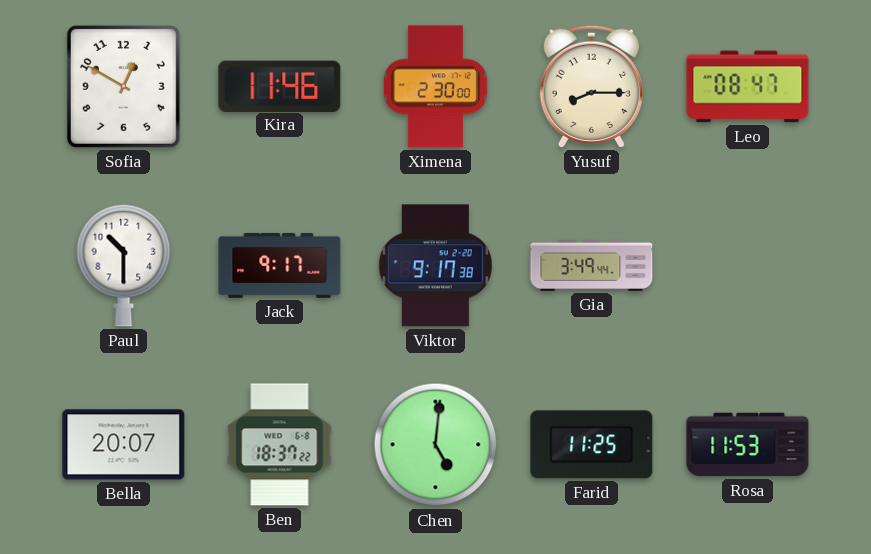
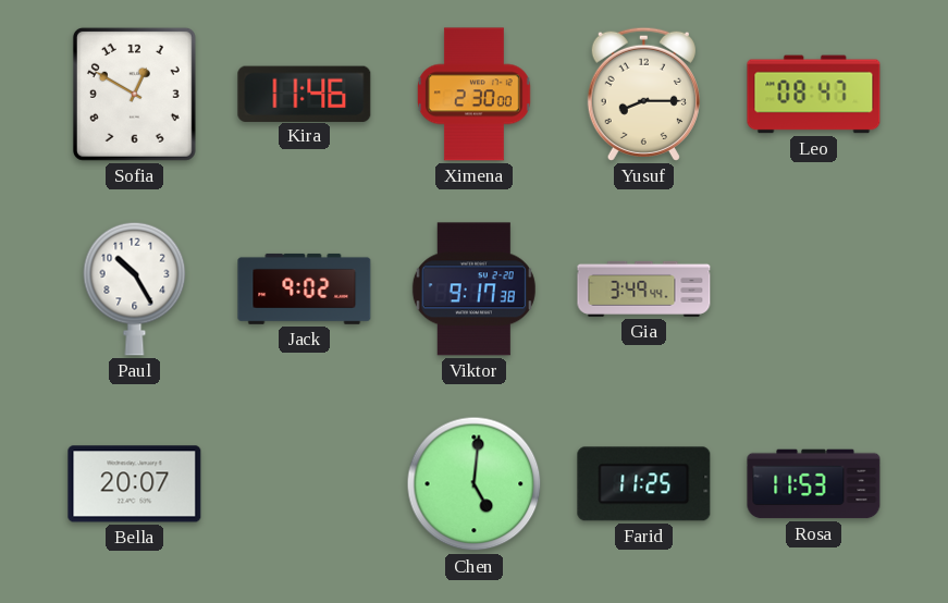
Paul: 10:30 -> 10:25 (135, 288)
Jack: 9:17 -> 9:02 (305, 288)
Ben: 18:37 -> none (280, 445)
